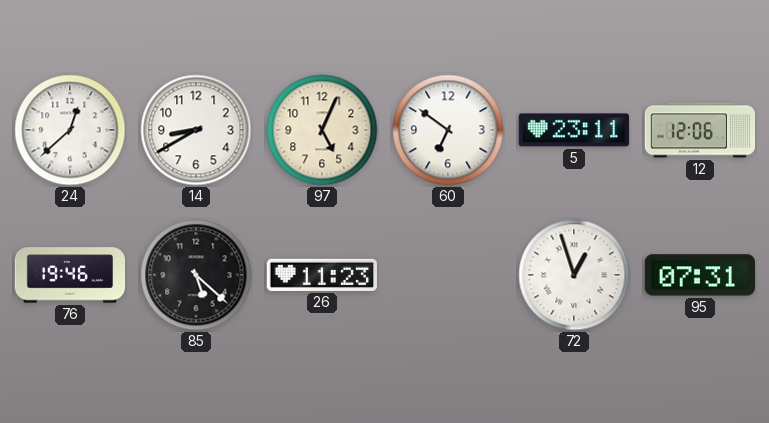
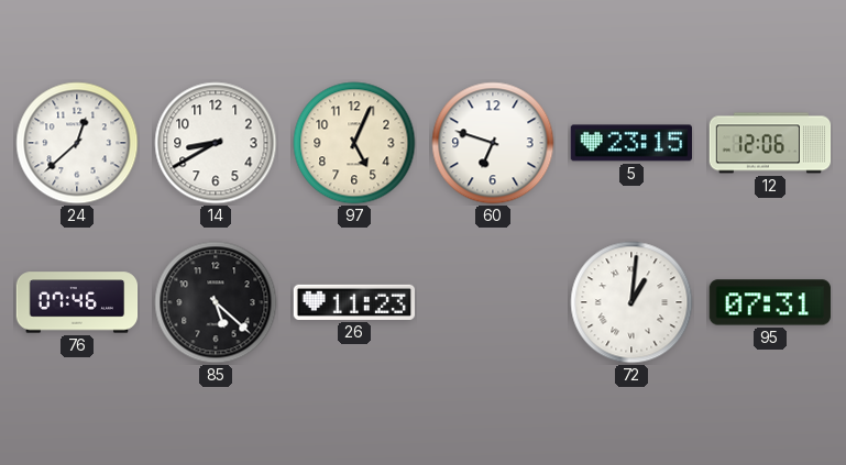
60: 6:51 -> 6:48 (493, 143)
5: 23:11 -> 23:15 (630, 143)
76: 19:46 -> 07:46 (77, 302)
72: 12:57 -> 1:01 (631, 302)
